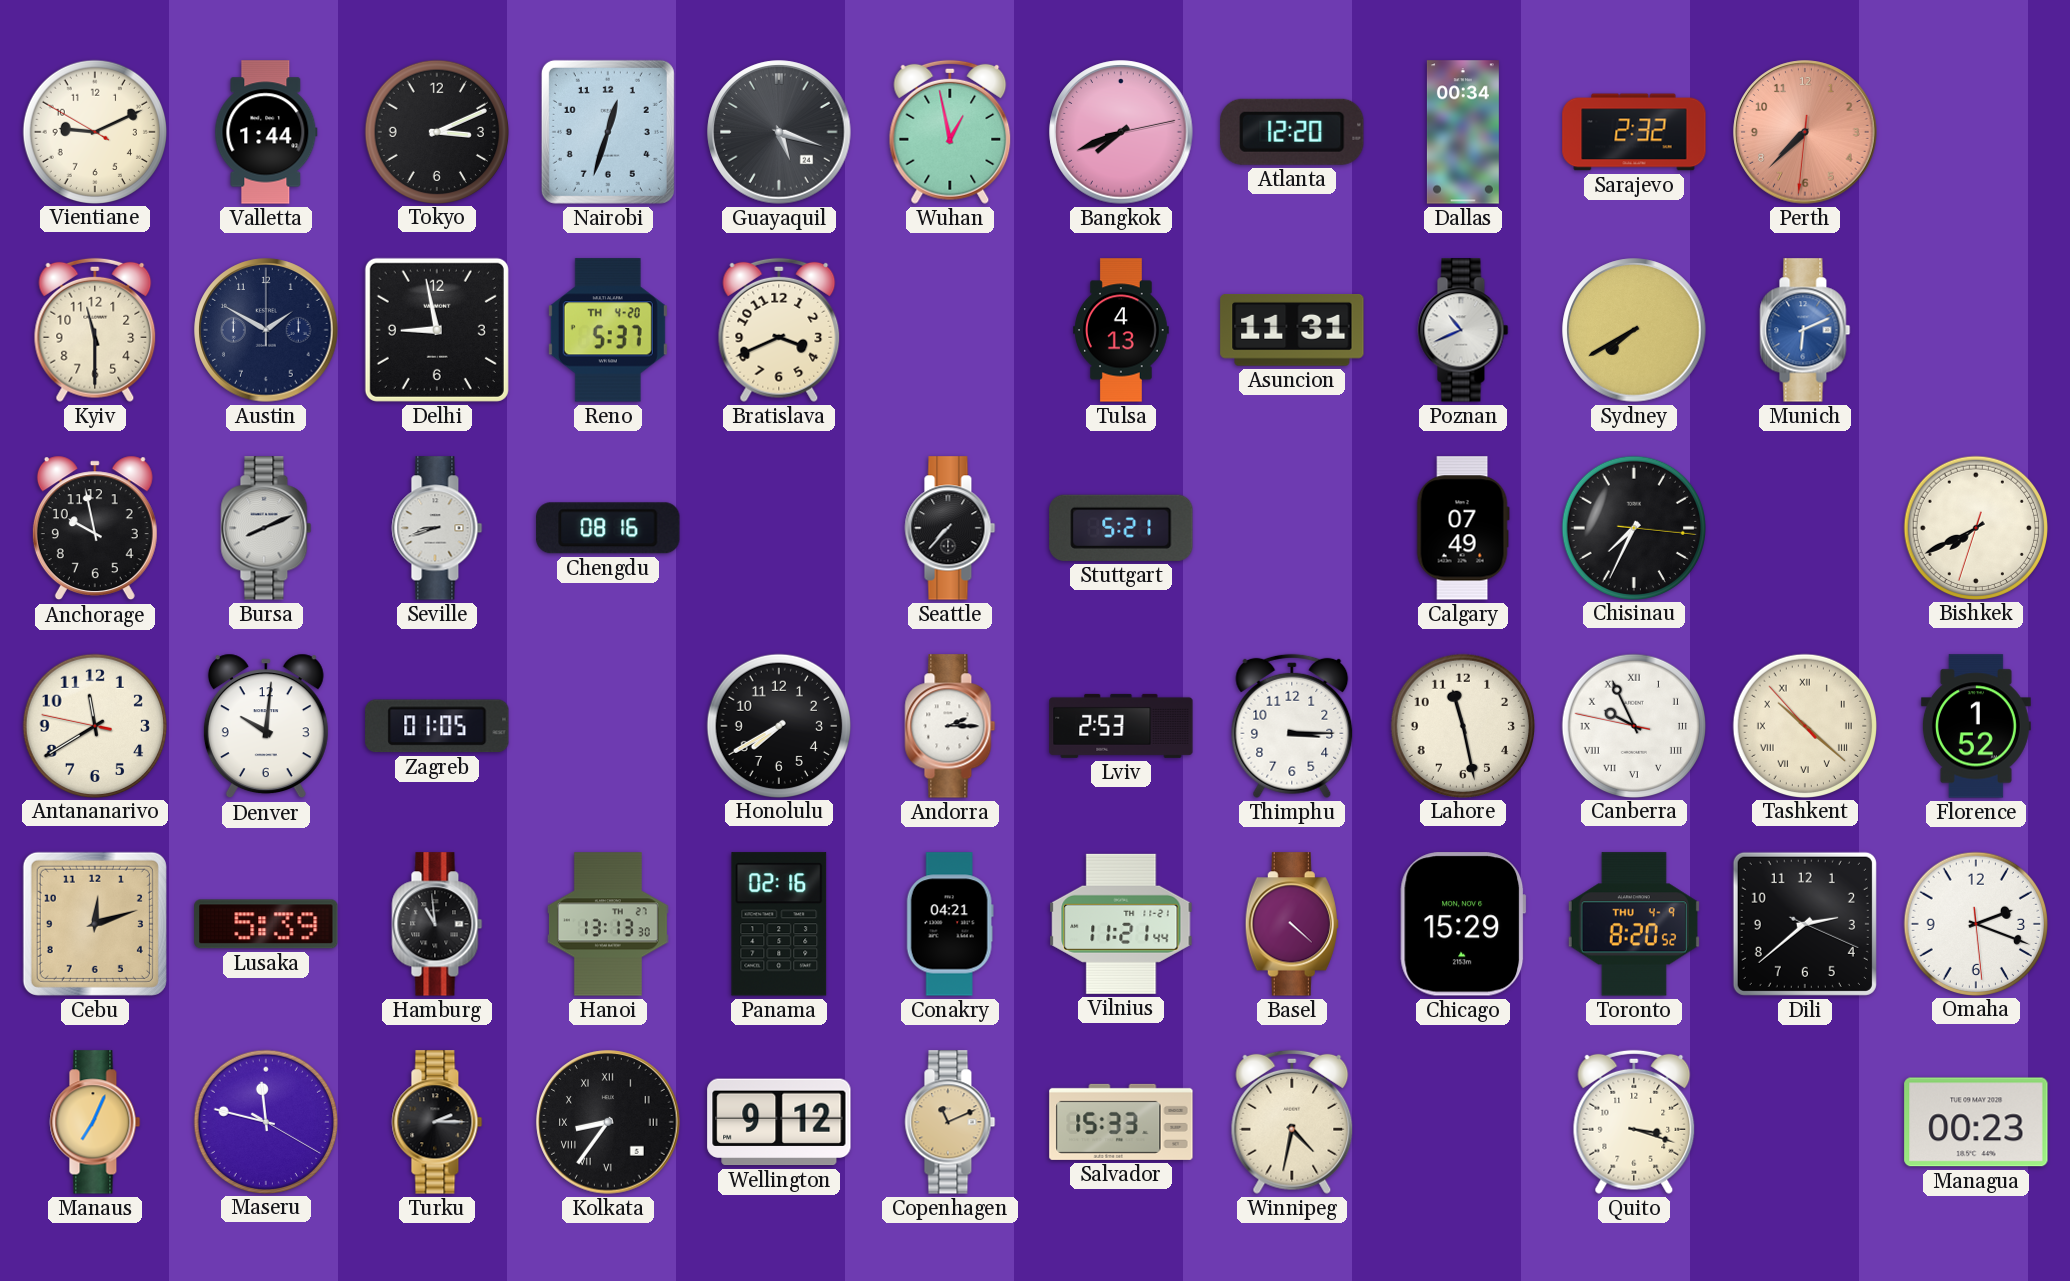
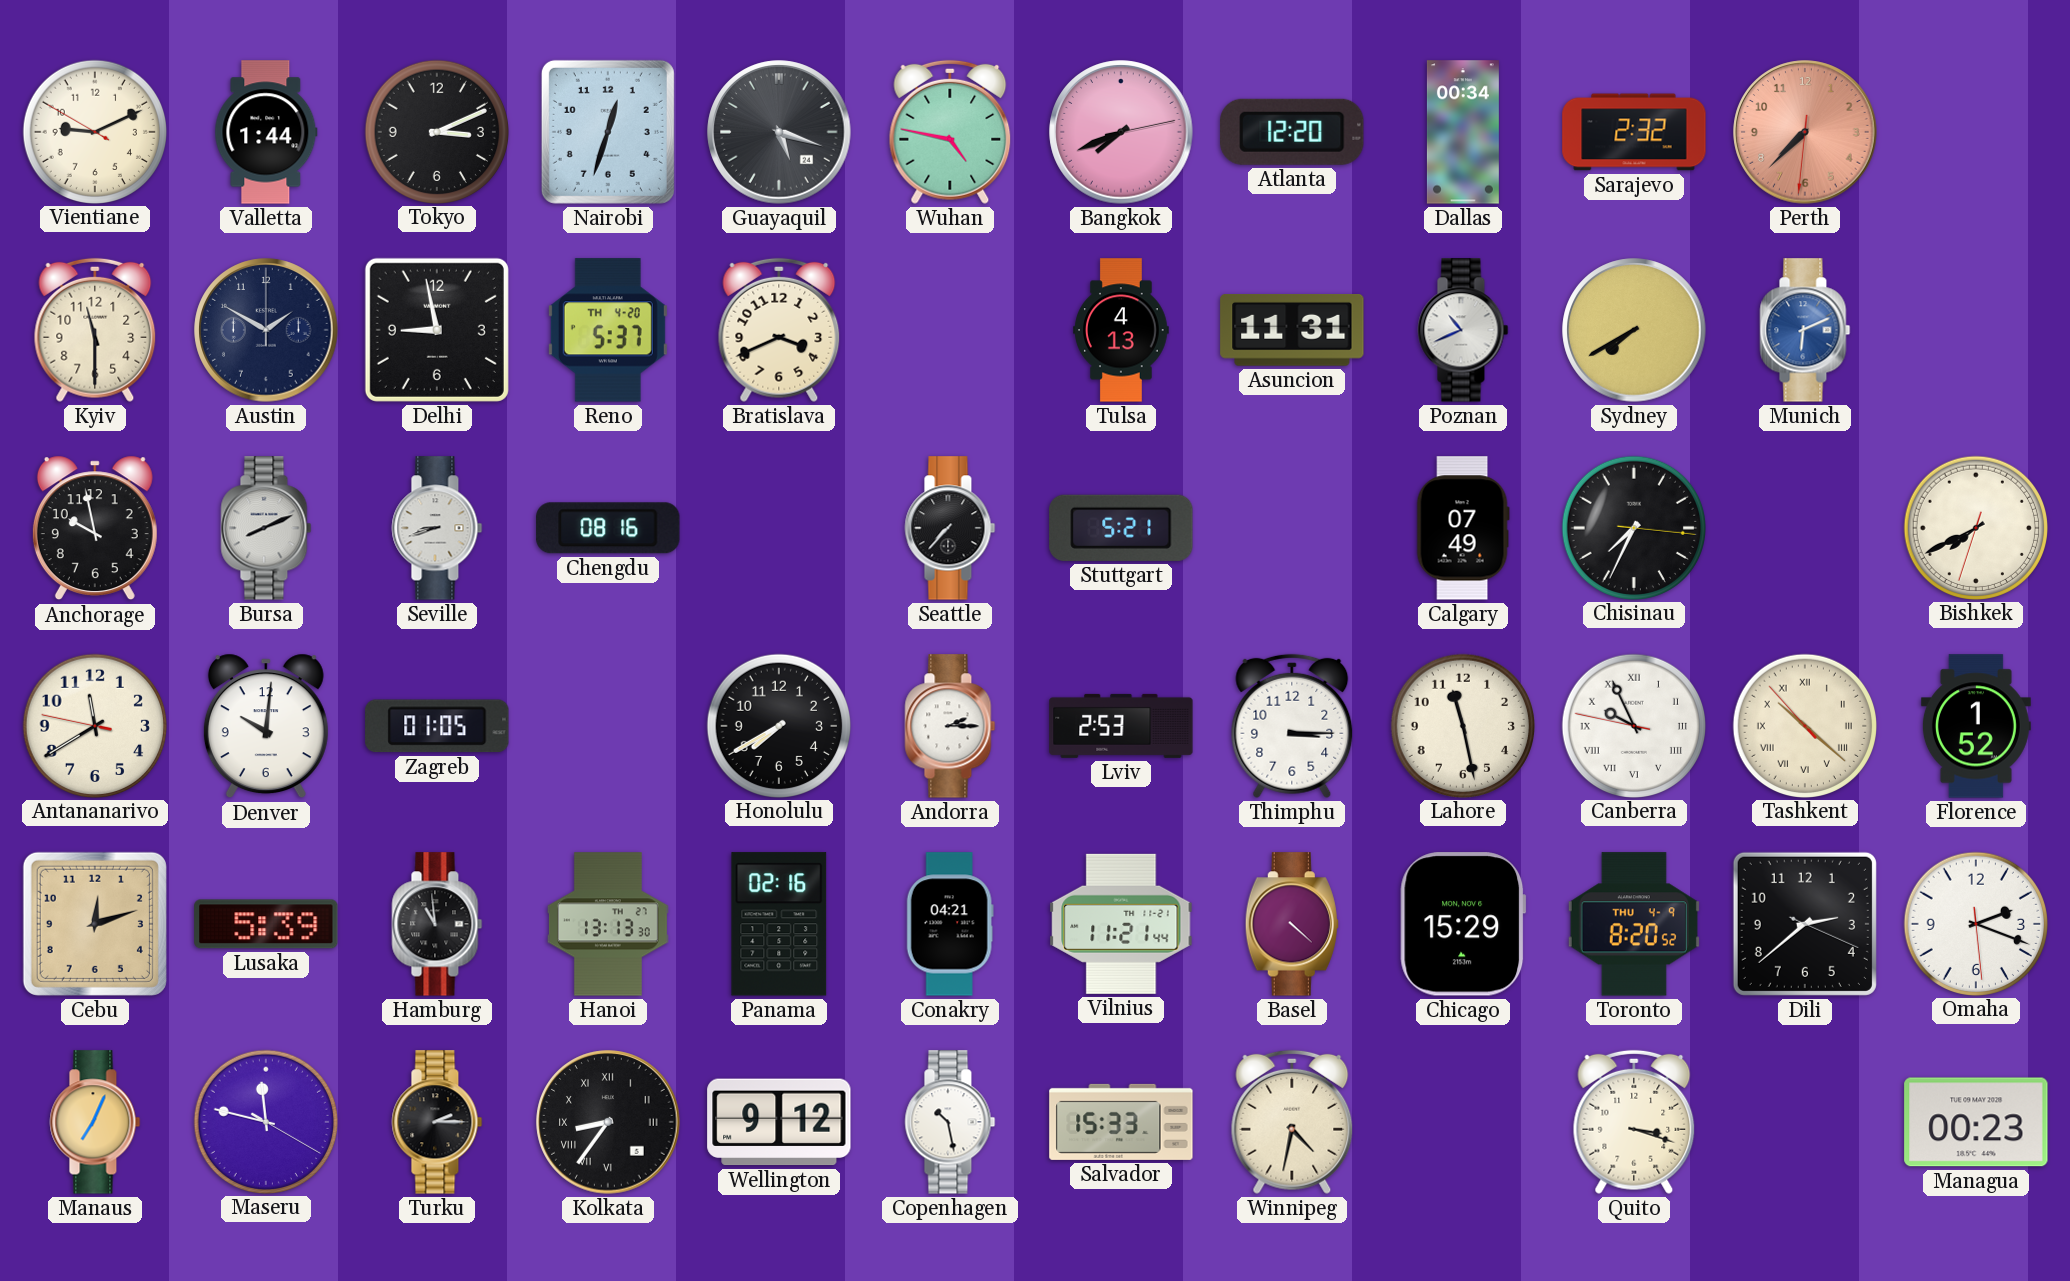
Wuhan: 12:58 -> 4:47 (950, 132)
Copenhagen: 11:11 -> 10:28 (950, 1122)
Copenhagen dial: champagne -> white (950, 1122)
